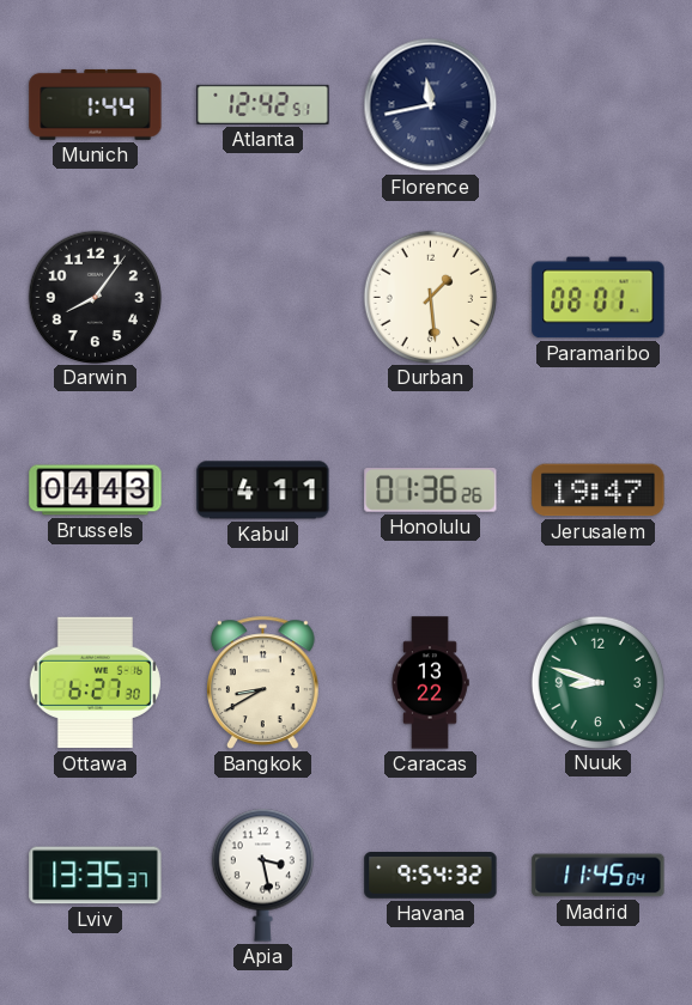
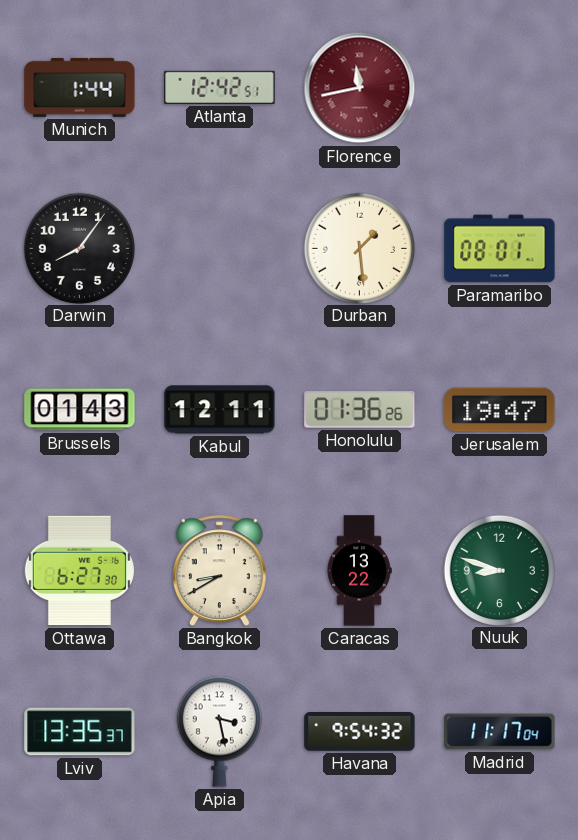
Florence dial: navy -> burgundy (360, 88)
Brussels: 04:43 -> 01:43 (80, 410)
Kabul: 4:11 -> 12:11 (220, 410)
Madrid: 11:45 -> 11:17 (500, 732)
